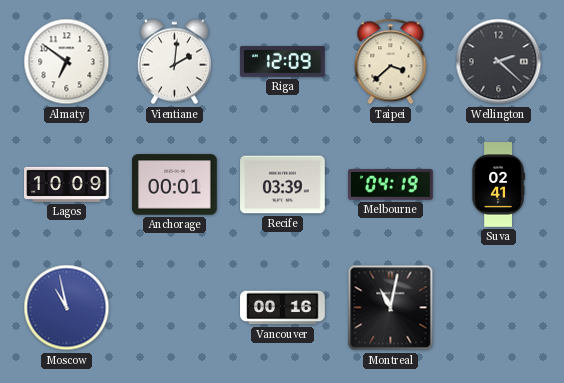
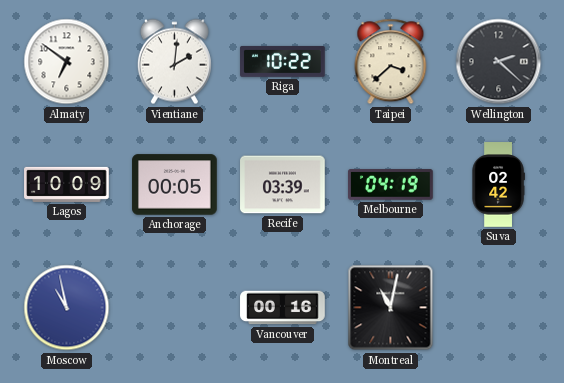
Riga: 12:09 -> 10:22 (283, 62)
Anchorage: 00:01 -> 00:05 (175, 185)
Suva: 02:41 -> 02:42 (498, 185)
